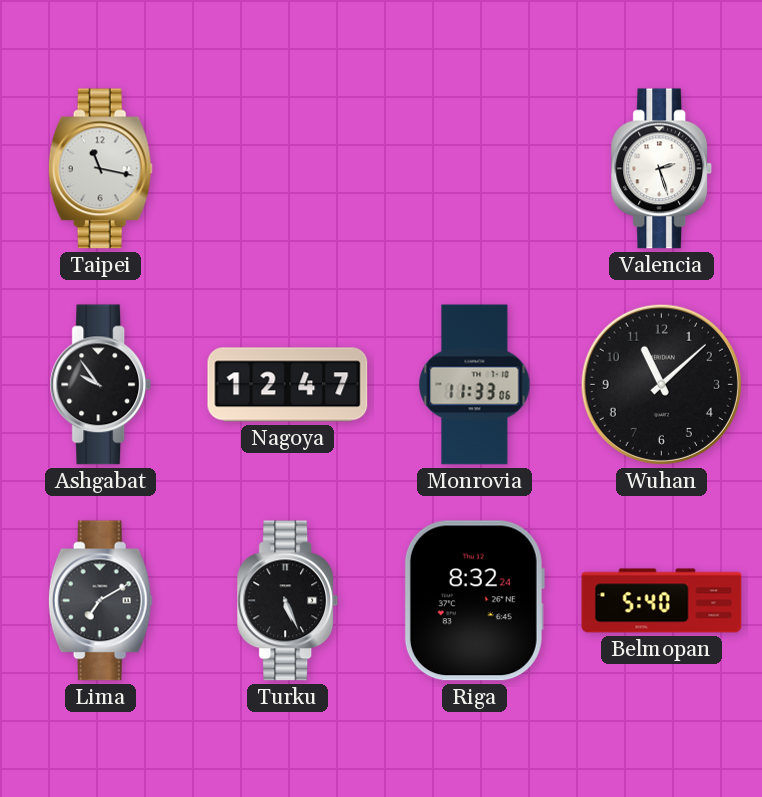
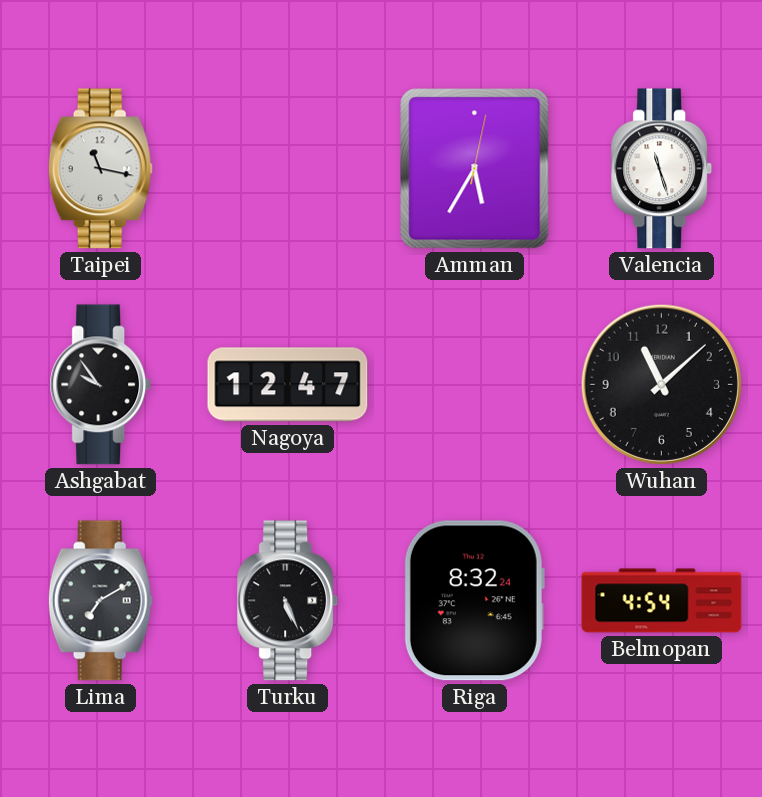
Amman: none -> 5:35 (475, 169)
Valencia: 2:27 -> 11:27 (662, 169)
Monrovia: 11:33 -> none (475, 385)
Belmopan: 5:40 -> 4:54 (662, 601)
